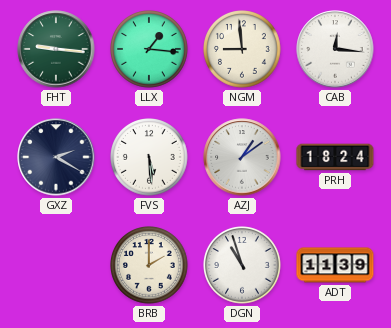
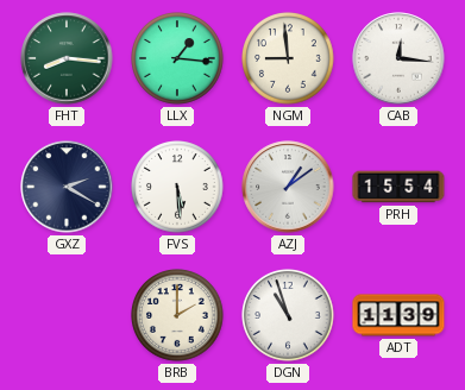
FHT: 9:16 -> 8:16 (67, 58)
PRH: 18:24 -> 15:54 (398, 187)
